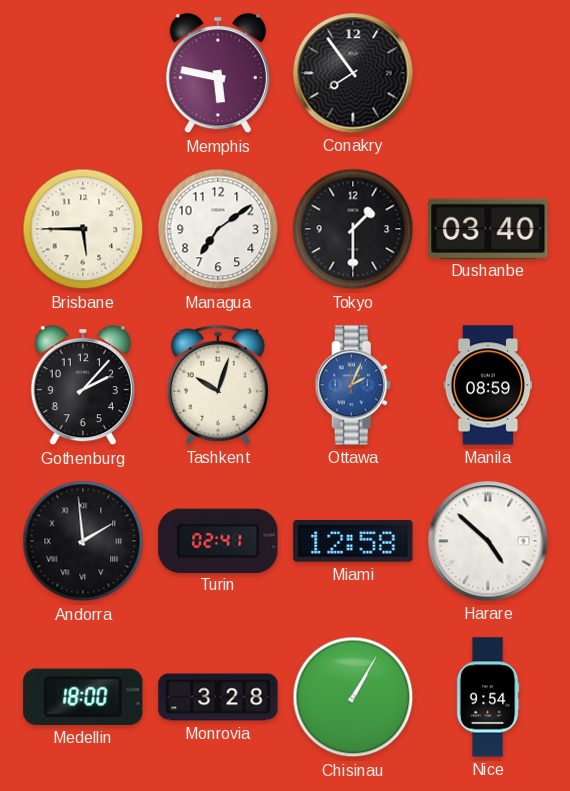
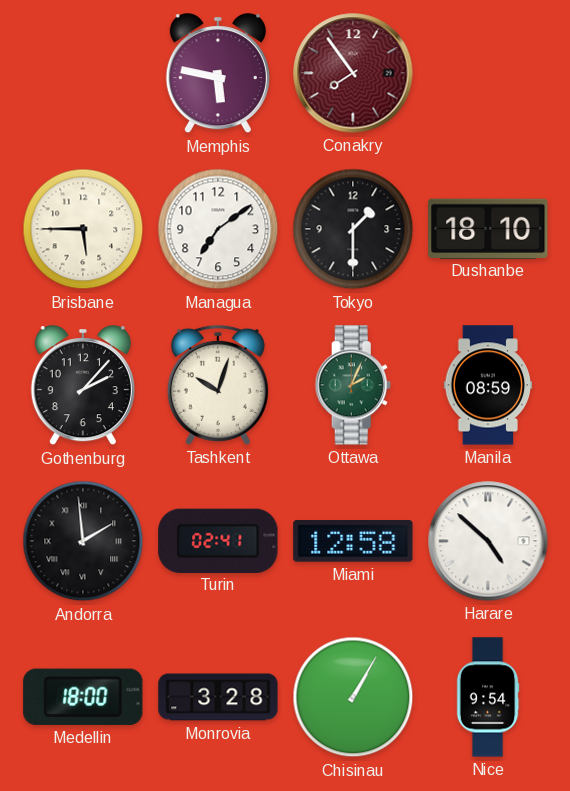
Conakry dial: black -> burgundy (353, 73)
Dushanbe: 03:40 -> 18:10 (488, 228)
Ottawa dial: blue -> green (353, 385)
